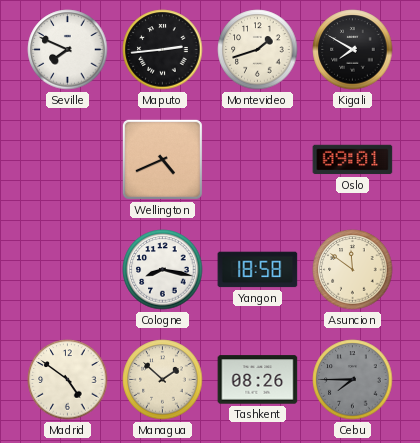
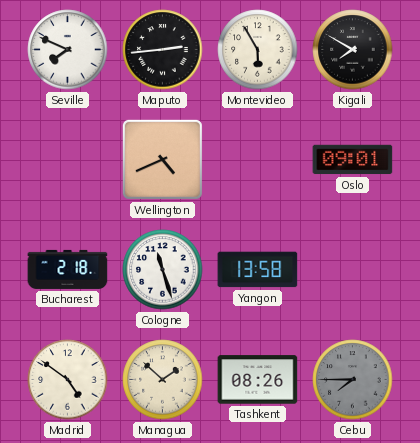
Montevideo: 1:42 -> 5:55 (258, 50)
Bucharest: none -> 2:18 (68, 269)
Cologne: 8:17 -> 11:27 (163, 270)
Yangon: 18:58 -> 13:58 (258, 270)
Asuncion: 11:51 -> none (353, 270)
